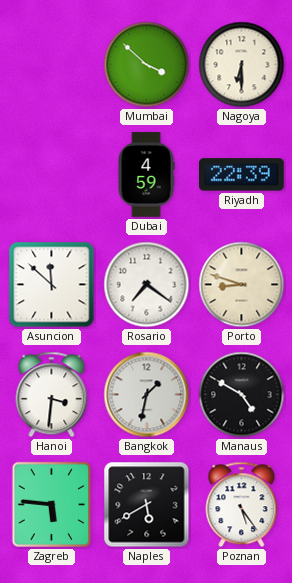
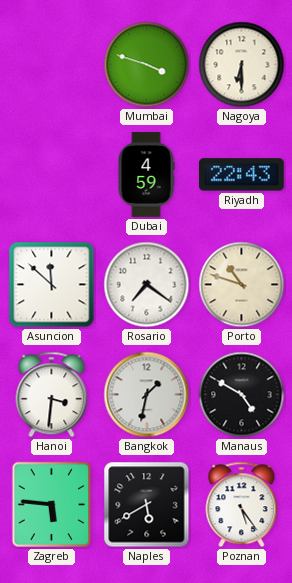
Mumbai: 3:52 -> 3:48 (147, 65)
Riyadh: 22:39 -> 22:43 (242, 175)
Porto: 8:48 -> 10:48 (242, 285)
